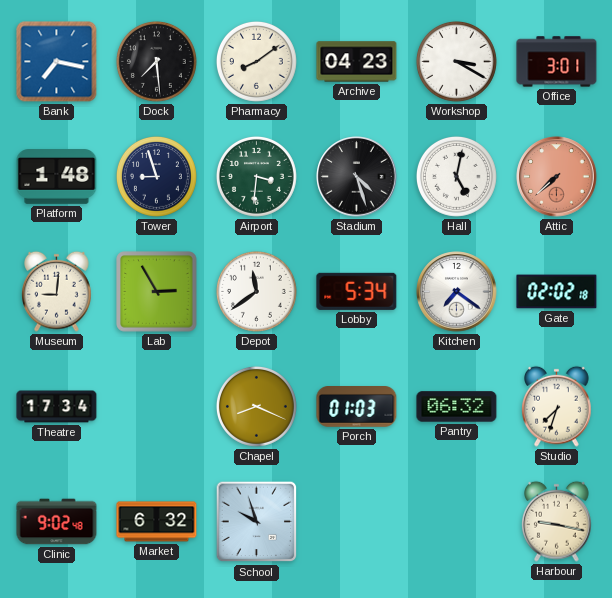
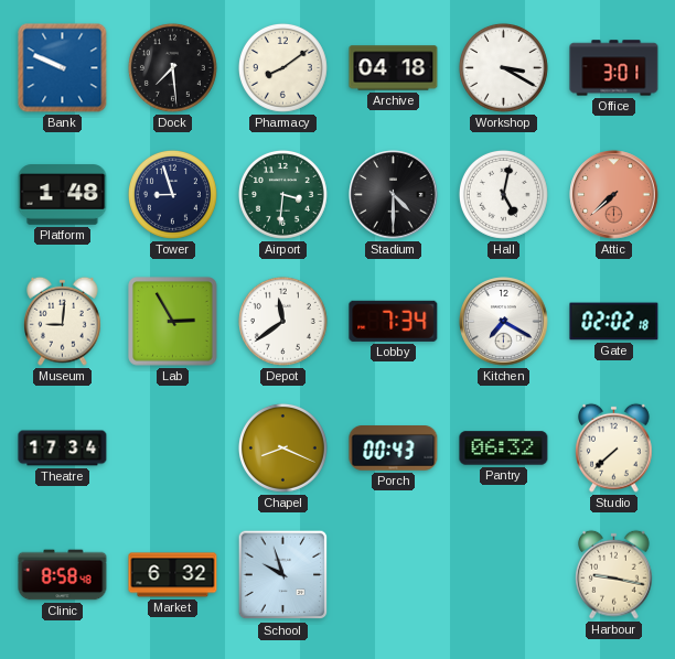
Bank: 7:17 -> 9:49 (63, 68)
Archive: 04:23 -> 04:18 (394, 68)
Stadium: 4:27 -> 4:30 (394, 195)
Lobby: 5:34 -> 7:34 (394, 321)
Kitchen: 7:21 -> 7:20 (504, 322)
Porch: 01:03 -> 00:43 (394, 449)
Studio: 7:33 -> 7:38 (614, 447)
Clinic: 9:02 -> 8:58 (63, 575)
